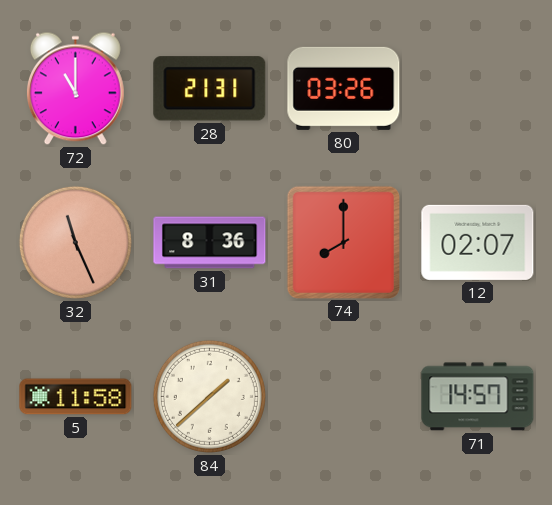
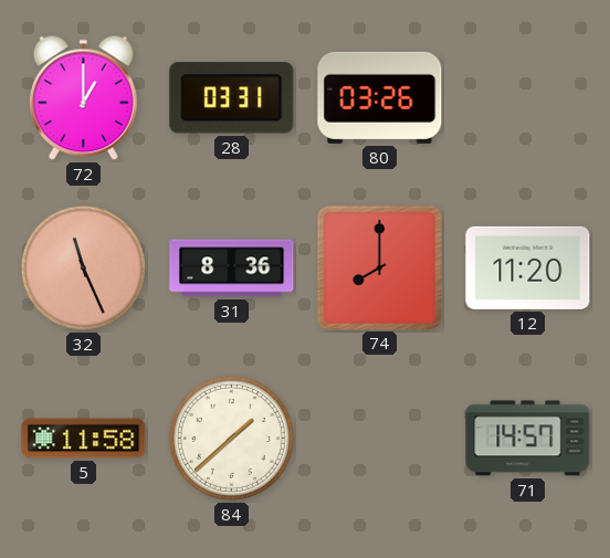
72: 11:00 -> 1:00 (83, 98)
28: 21:31 -> 03:31 (232, 98)
12: 02:07 -> 11:20 (528, 267)
